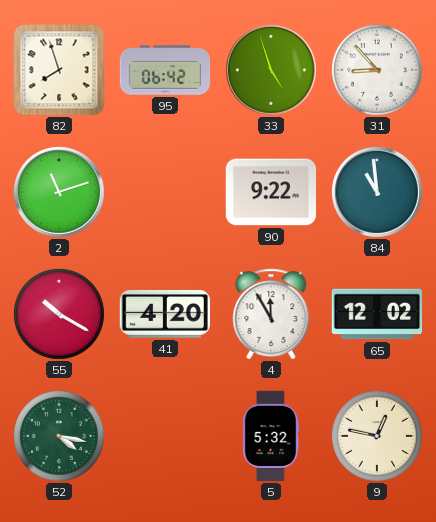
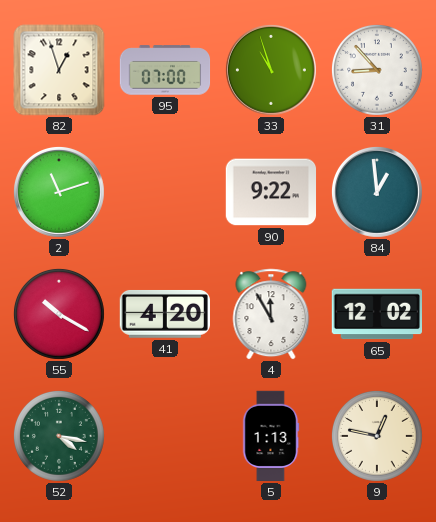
82: 7:57 -> 12:57 (59, 70)
95: 06:42 -> 07:00 (165, 70)
33: 4:57 -> 10:57 (271, 70)
84: 10:59 -> 12:59 (377, 192)
5: 5:32 -> 1:13 (271, 436)
